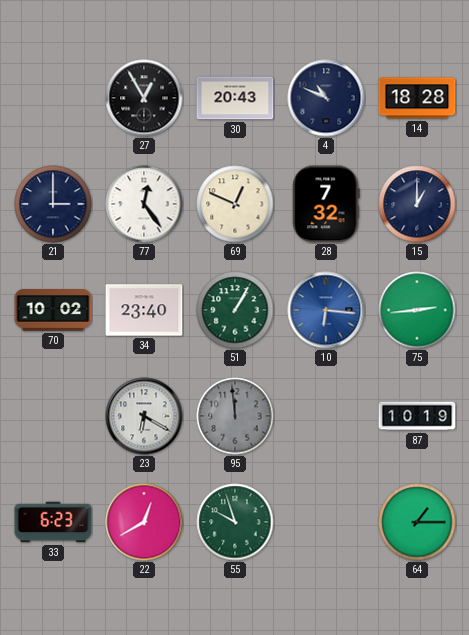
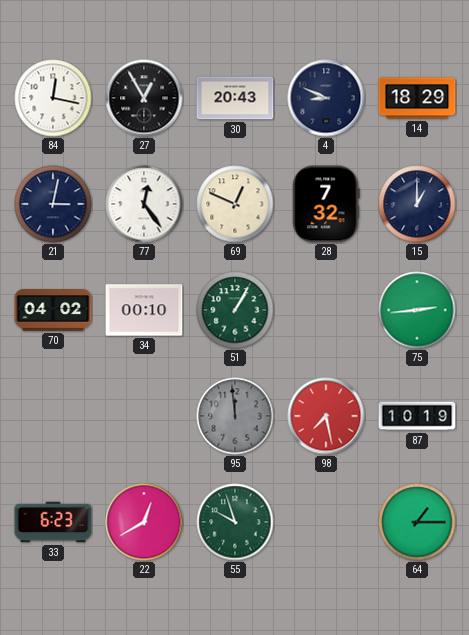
84: none -> 12:17 (53, 98)
4: 10:49 -> 8:49 (326, 98)
14: 18:28 -> 18:29 (417, 98)
21: 3:00 -> 3:02 (53, 204)
70: 10:02 -> 04:02 (53, 311)
34: 23:40 -> 00:10 (144, 310)
10: 6:16 -> none (326, 310)
23: 6:20 -> none (144, 416)
98: none -> 7:28 (326, 416)
